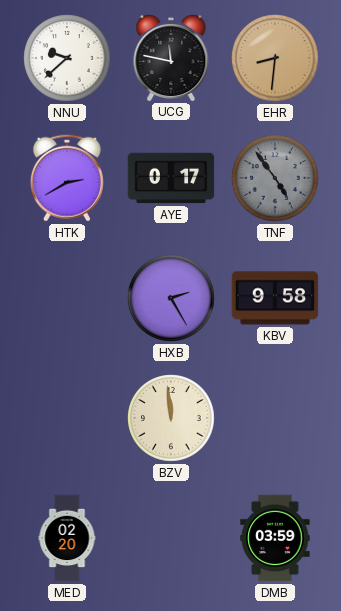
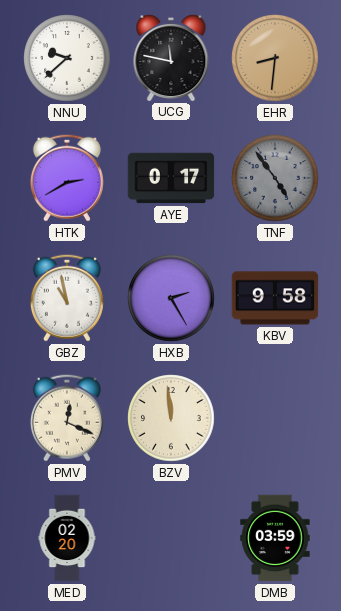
GBZ: none -> 10:58 (67, 298)
PMV: none -> 12:19 (67, 418)
